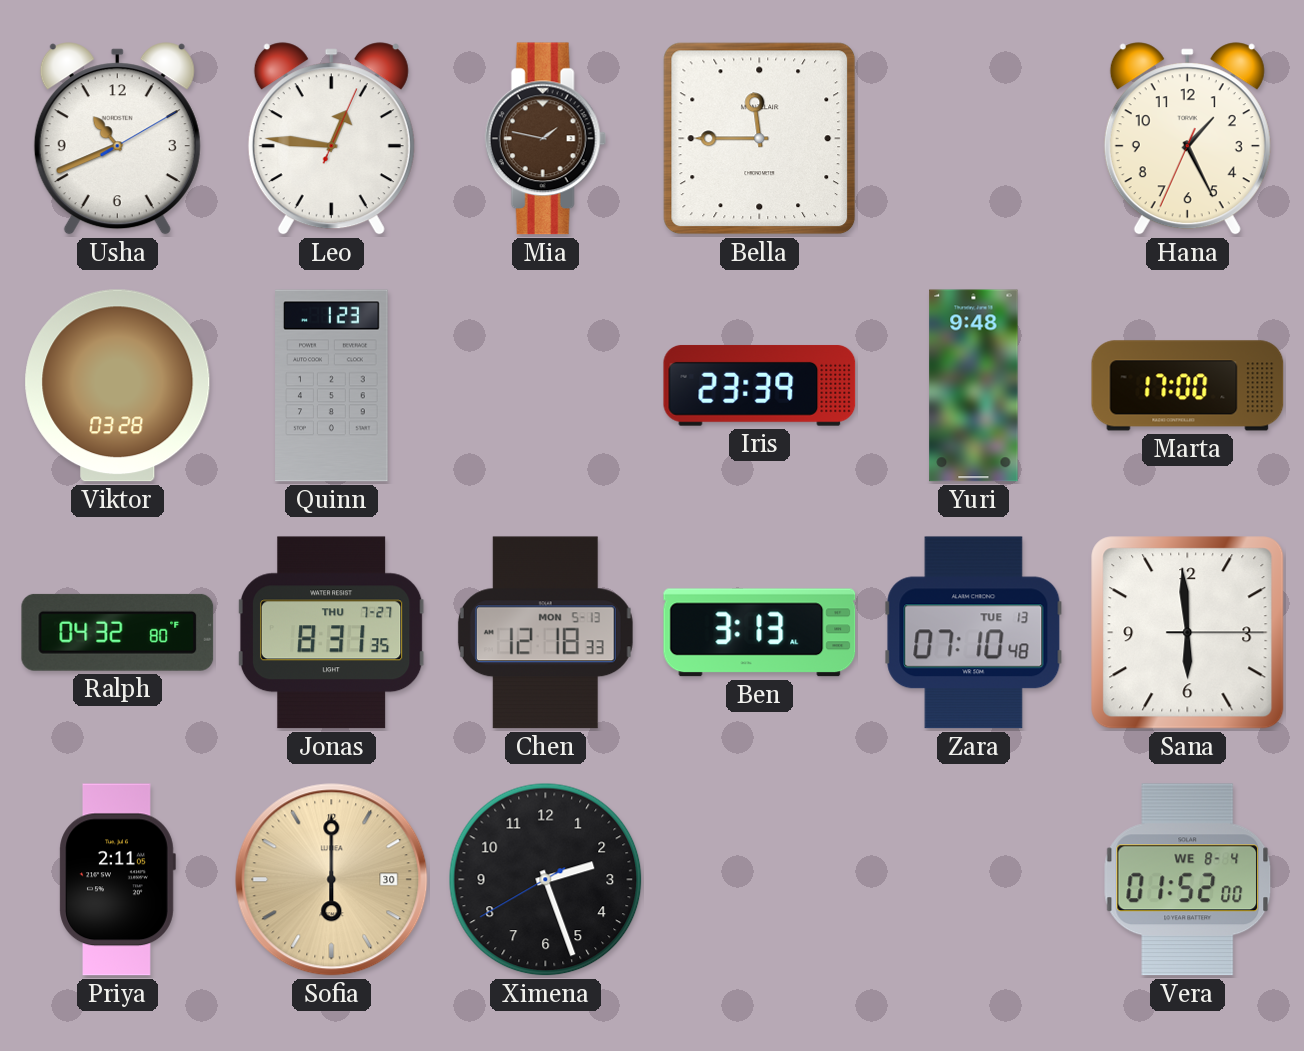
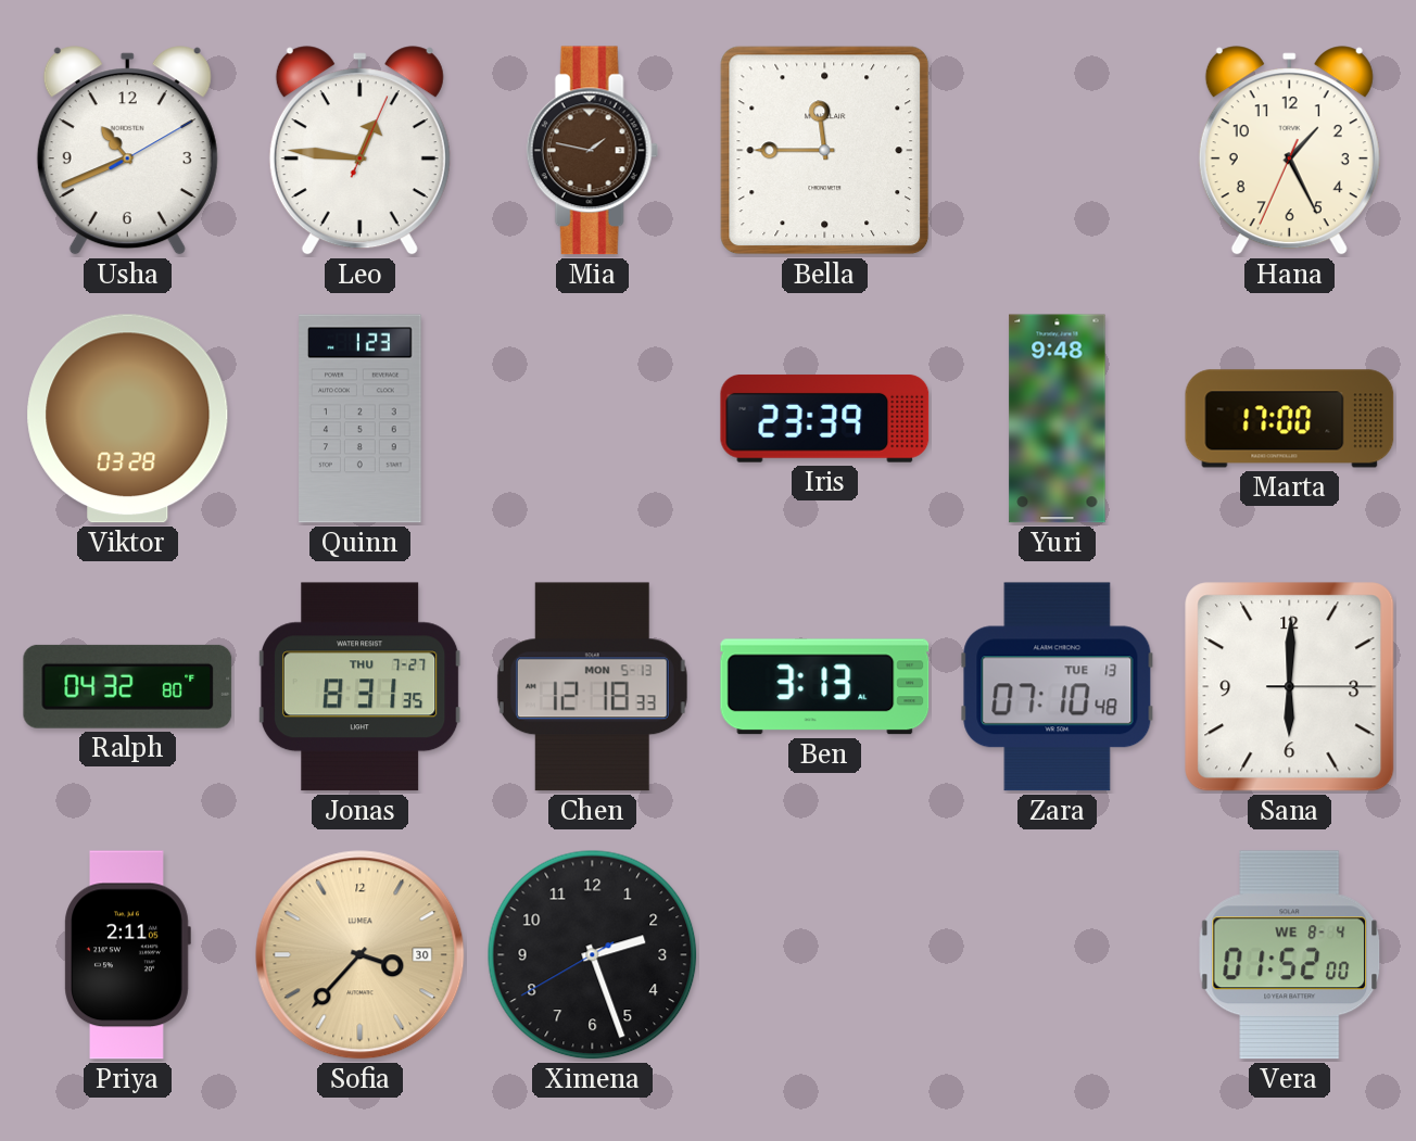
Sana: 5:59 -> 6:00 (1290, 687)
Sofia: 6:00 -> 3:37 (361, 955)
